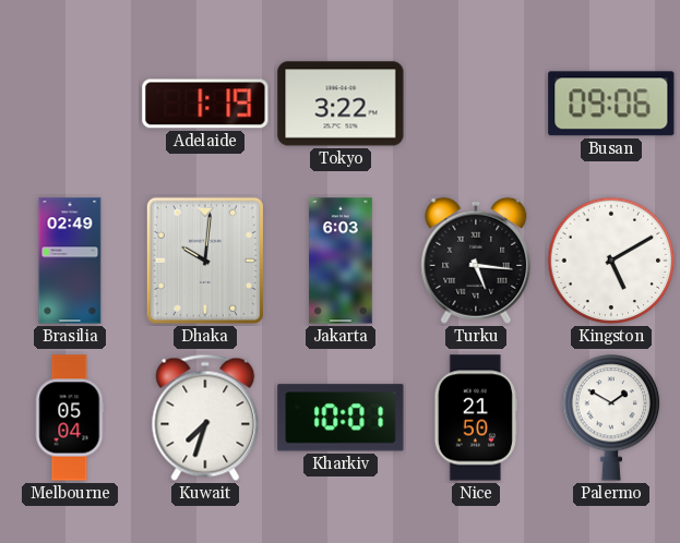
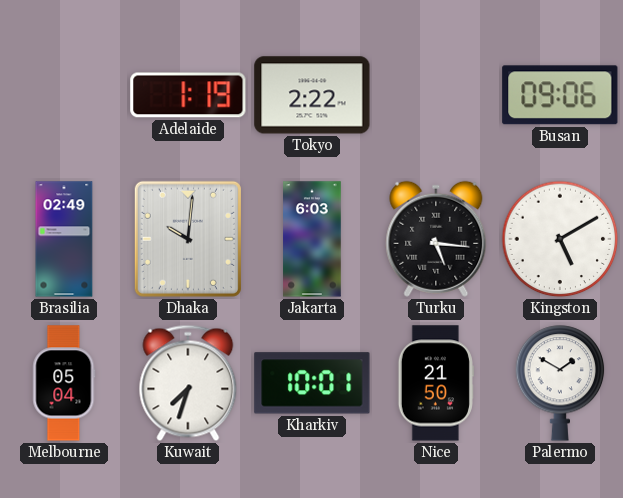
Tokyo: 3:22 -> 2:22 (312, 95)
